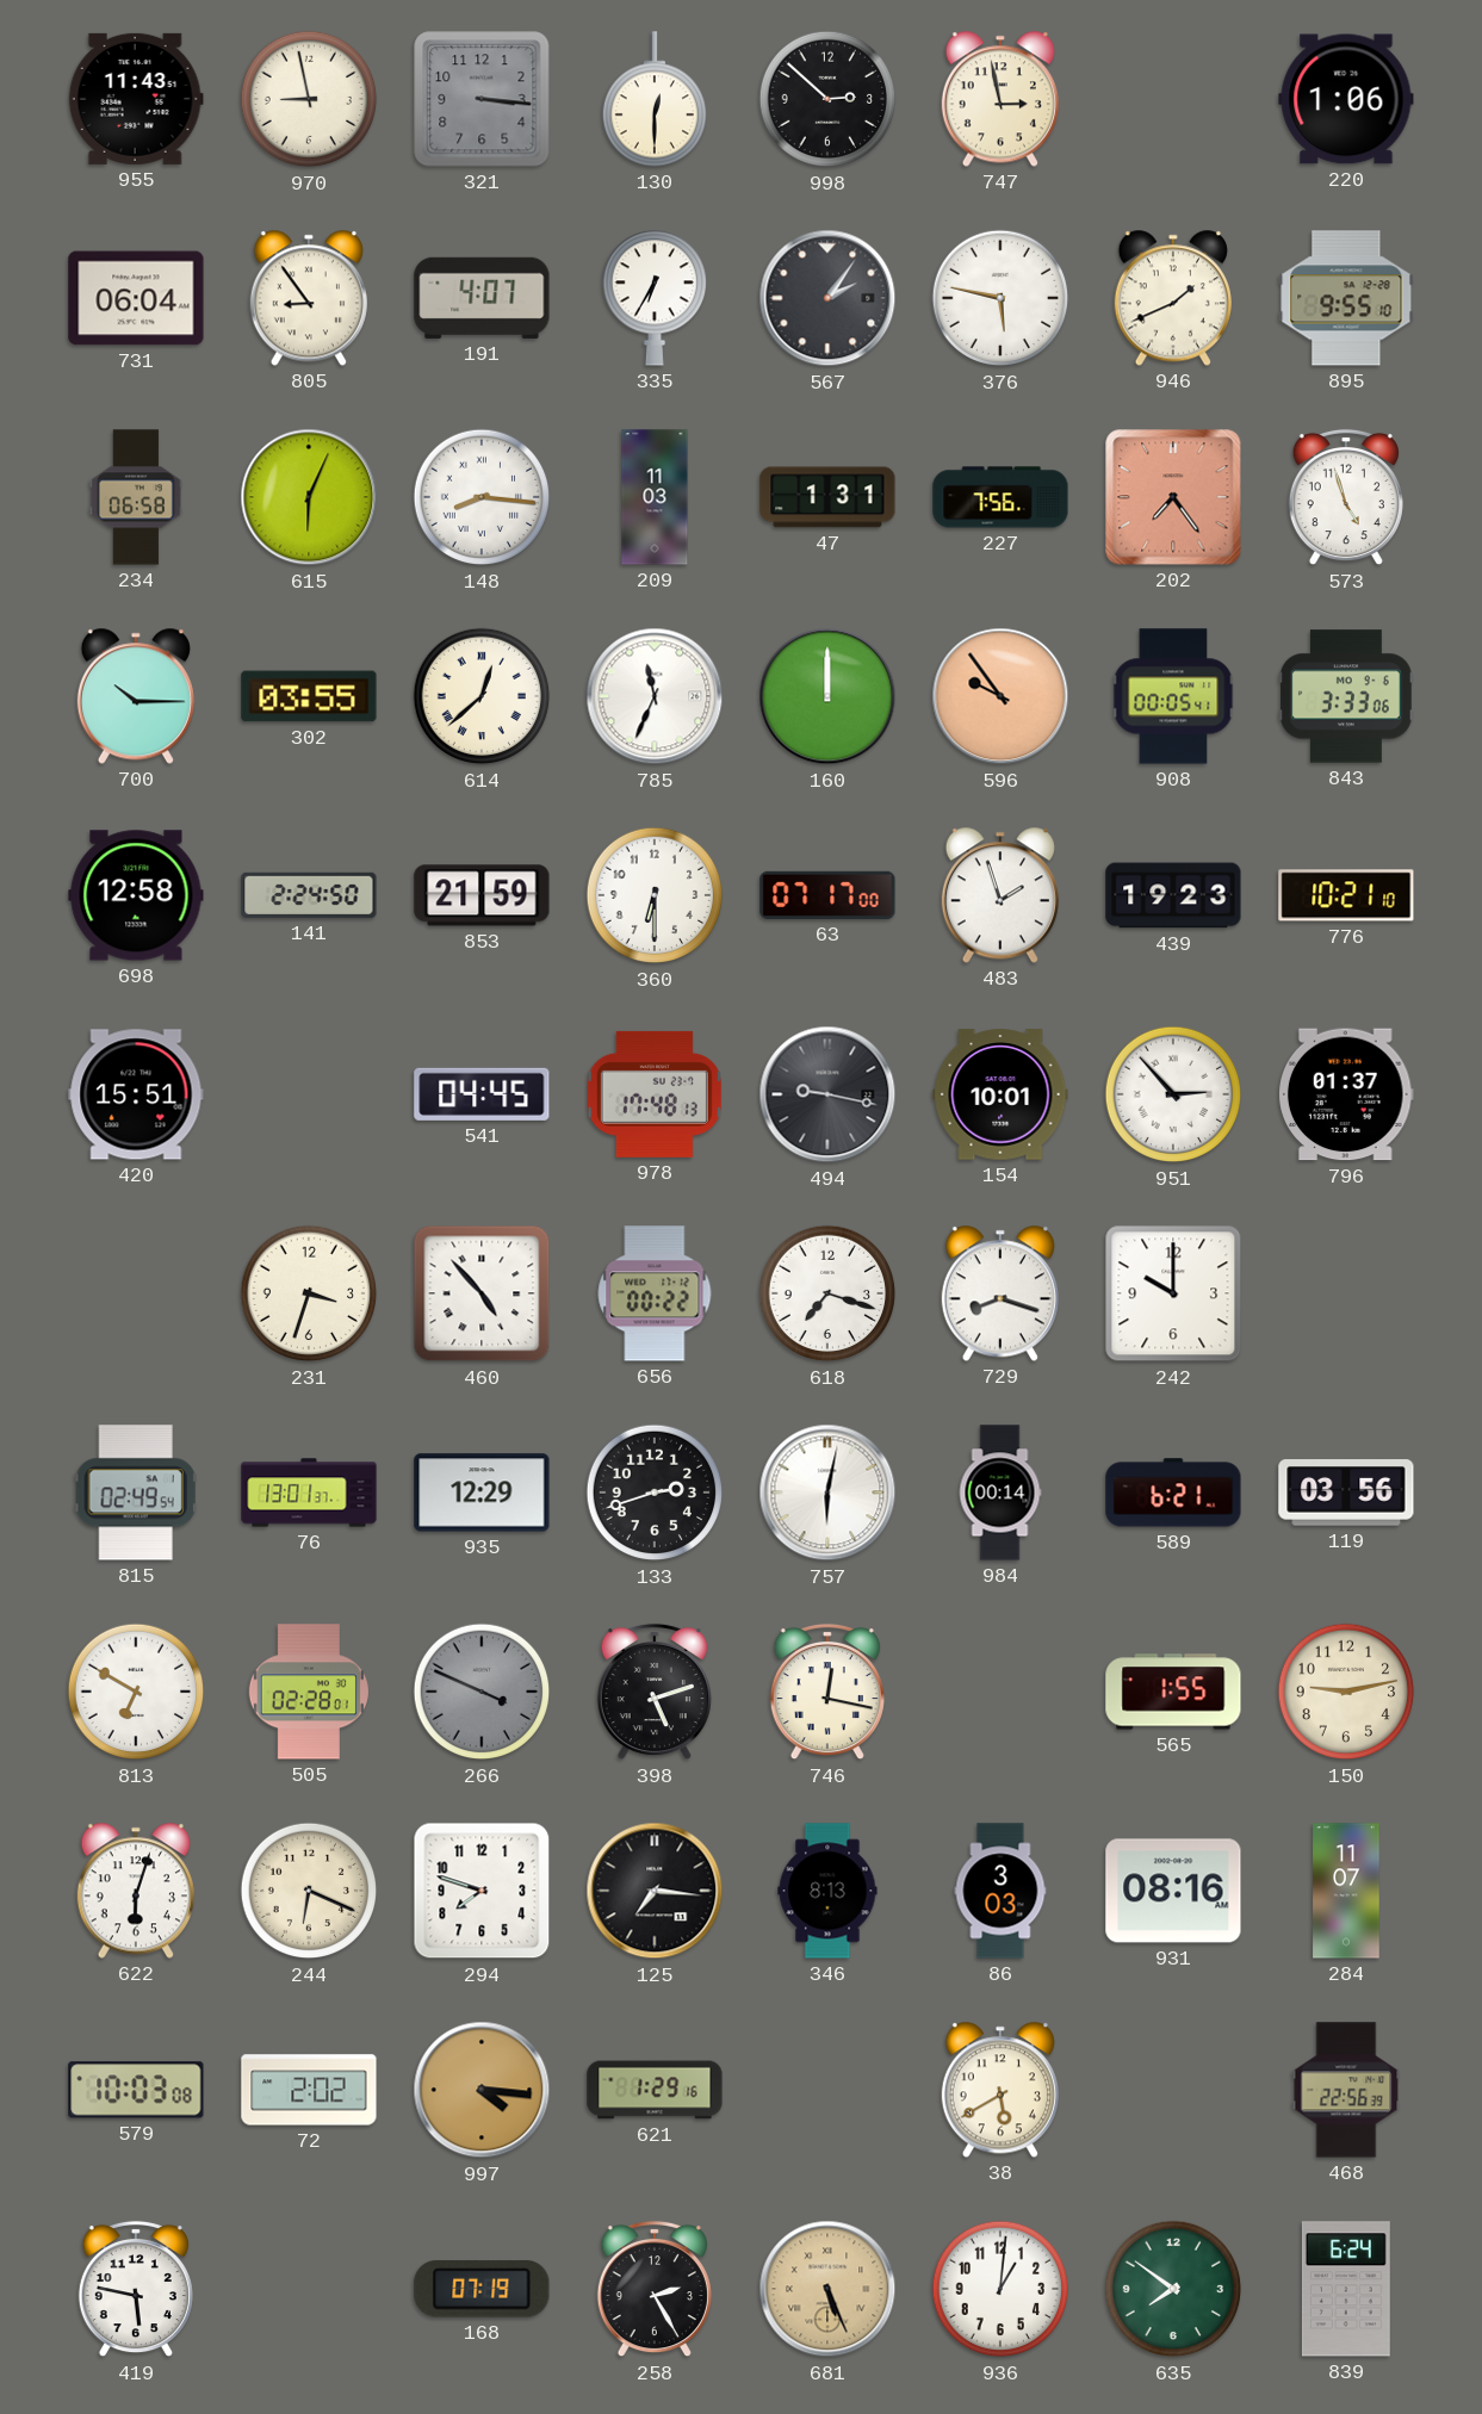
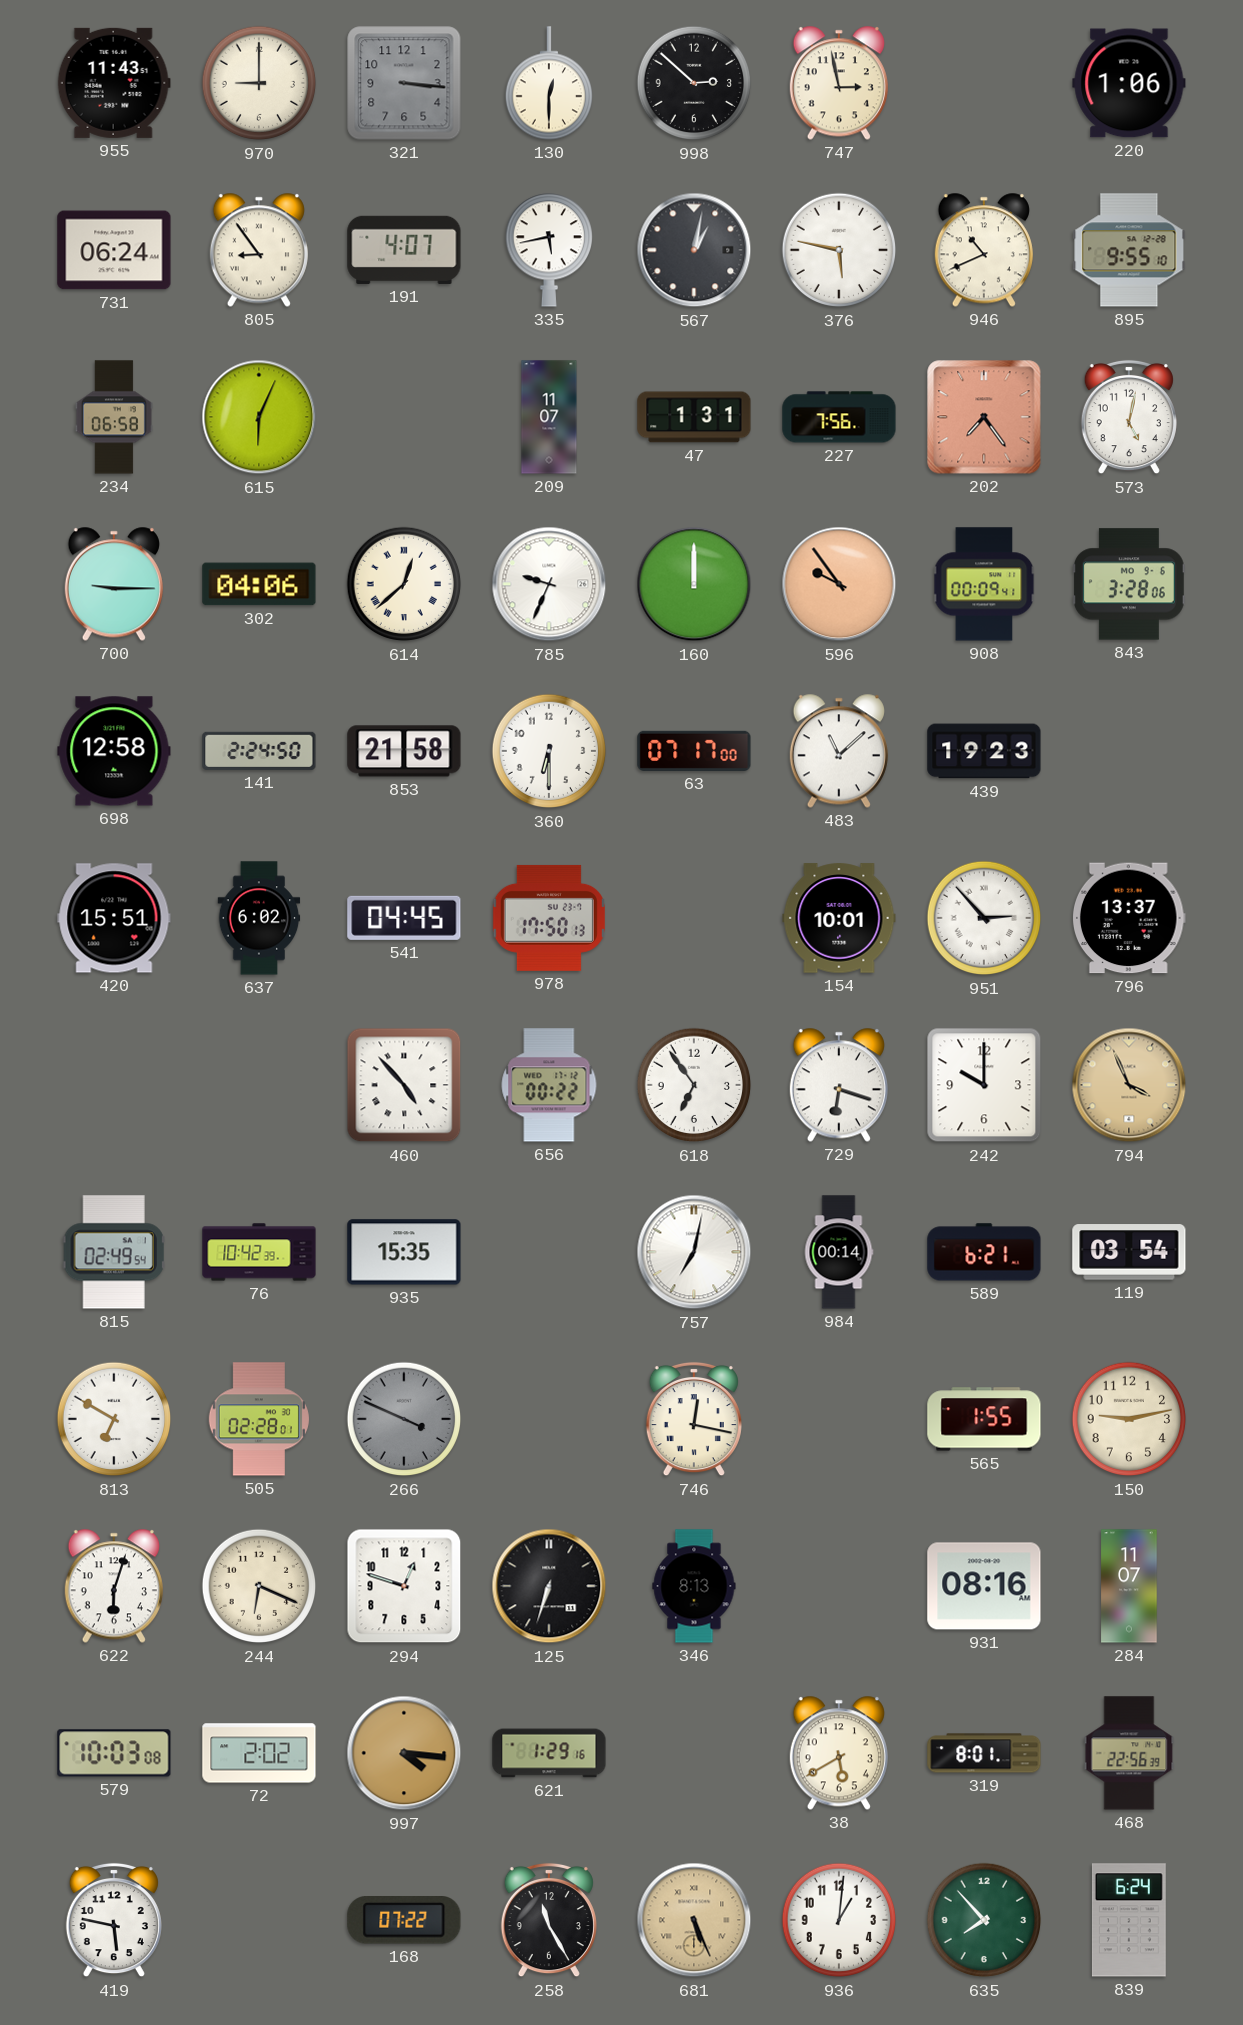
970: 8:58 -> 9:00 (259, 83)
731: 06:04 -> 06:24 (114, 250)
335: 6:35 -> 5:43 (548, 250)
567: 2:06 -> 1:02 (694, 250)
946: 1:41 -> 10:41 (984, 250)
148: 8:16 -> none (482, 497)
209: 11:03 -> 11:07 (549, 417)
573: 4:57 -> 5:02 (1129, 417)
700: 10:15 -> 9:15 (114, 584)
302: 03:55 -> 04:06 (259, 584)
785: 11:34 -> 9:34 (549, 584)
908: 00:05 -> 00:09 (984, 584)
843: 3:33 -> 3:28 (1130, 584)
853: 21:59 -> 21:58 (404, 751)
483: 1:57 -> 11:08 (839, 751)
776: 10:21 -> none (1346, 895)
637: none -> 6:02 (259, 918)
978: 17:48 -> 17:50 (549, 918)
494: 9:17 -> none (827, 1094)
796: 01:37 -> 13:37 (1129, 918)
231: 3:33 -> none (309, 1293)
618: 7:18 -> 6:54 (694, 1085)
729: 8:18 -> 6:18 (839, 1085)
794: none -> 3:56 (1129, 1085)
76: 13:01 -> 10:42 (259, 1252)
935: 12:29 -> 15:35 (404, 1252)
133: 2:42 -> none (655, 1493)
757: 6:02 -> 7:02 (694, 1252)
119: 03:56 -> 03:54 (1129, 1252)
398: 5:12 -> none (655, 1692)
294: 7:48 -> 12:48 (404, 1586)
125: 7:16 -> 6:33 (549, 1586)
86: 3:03 -> none (1000, 1891)
319: none -> 8:01 (984, 1753)
168: 07:19 -> 07:22 (404, 1920)
258: 2:25 -> 11:25 (549, 1920)
635: 7:51 -> 7:53 (984, 1920)
